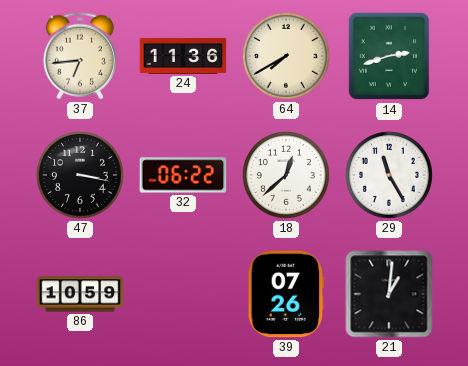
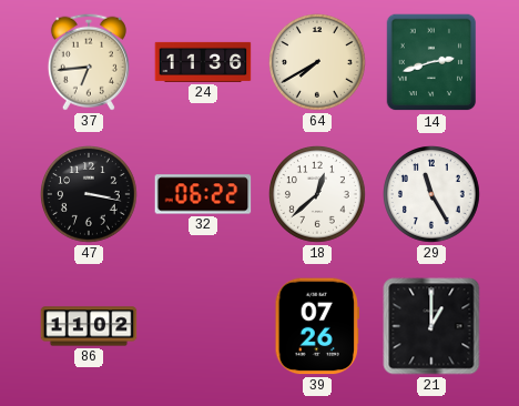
86: 10:59 -> 11:02 (89, 326)
21: 1:01 -> 1:00 (431, 326)
